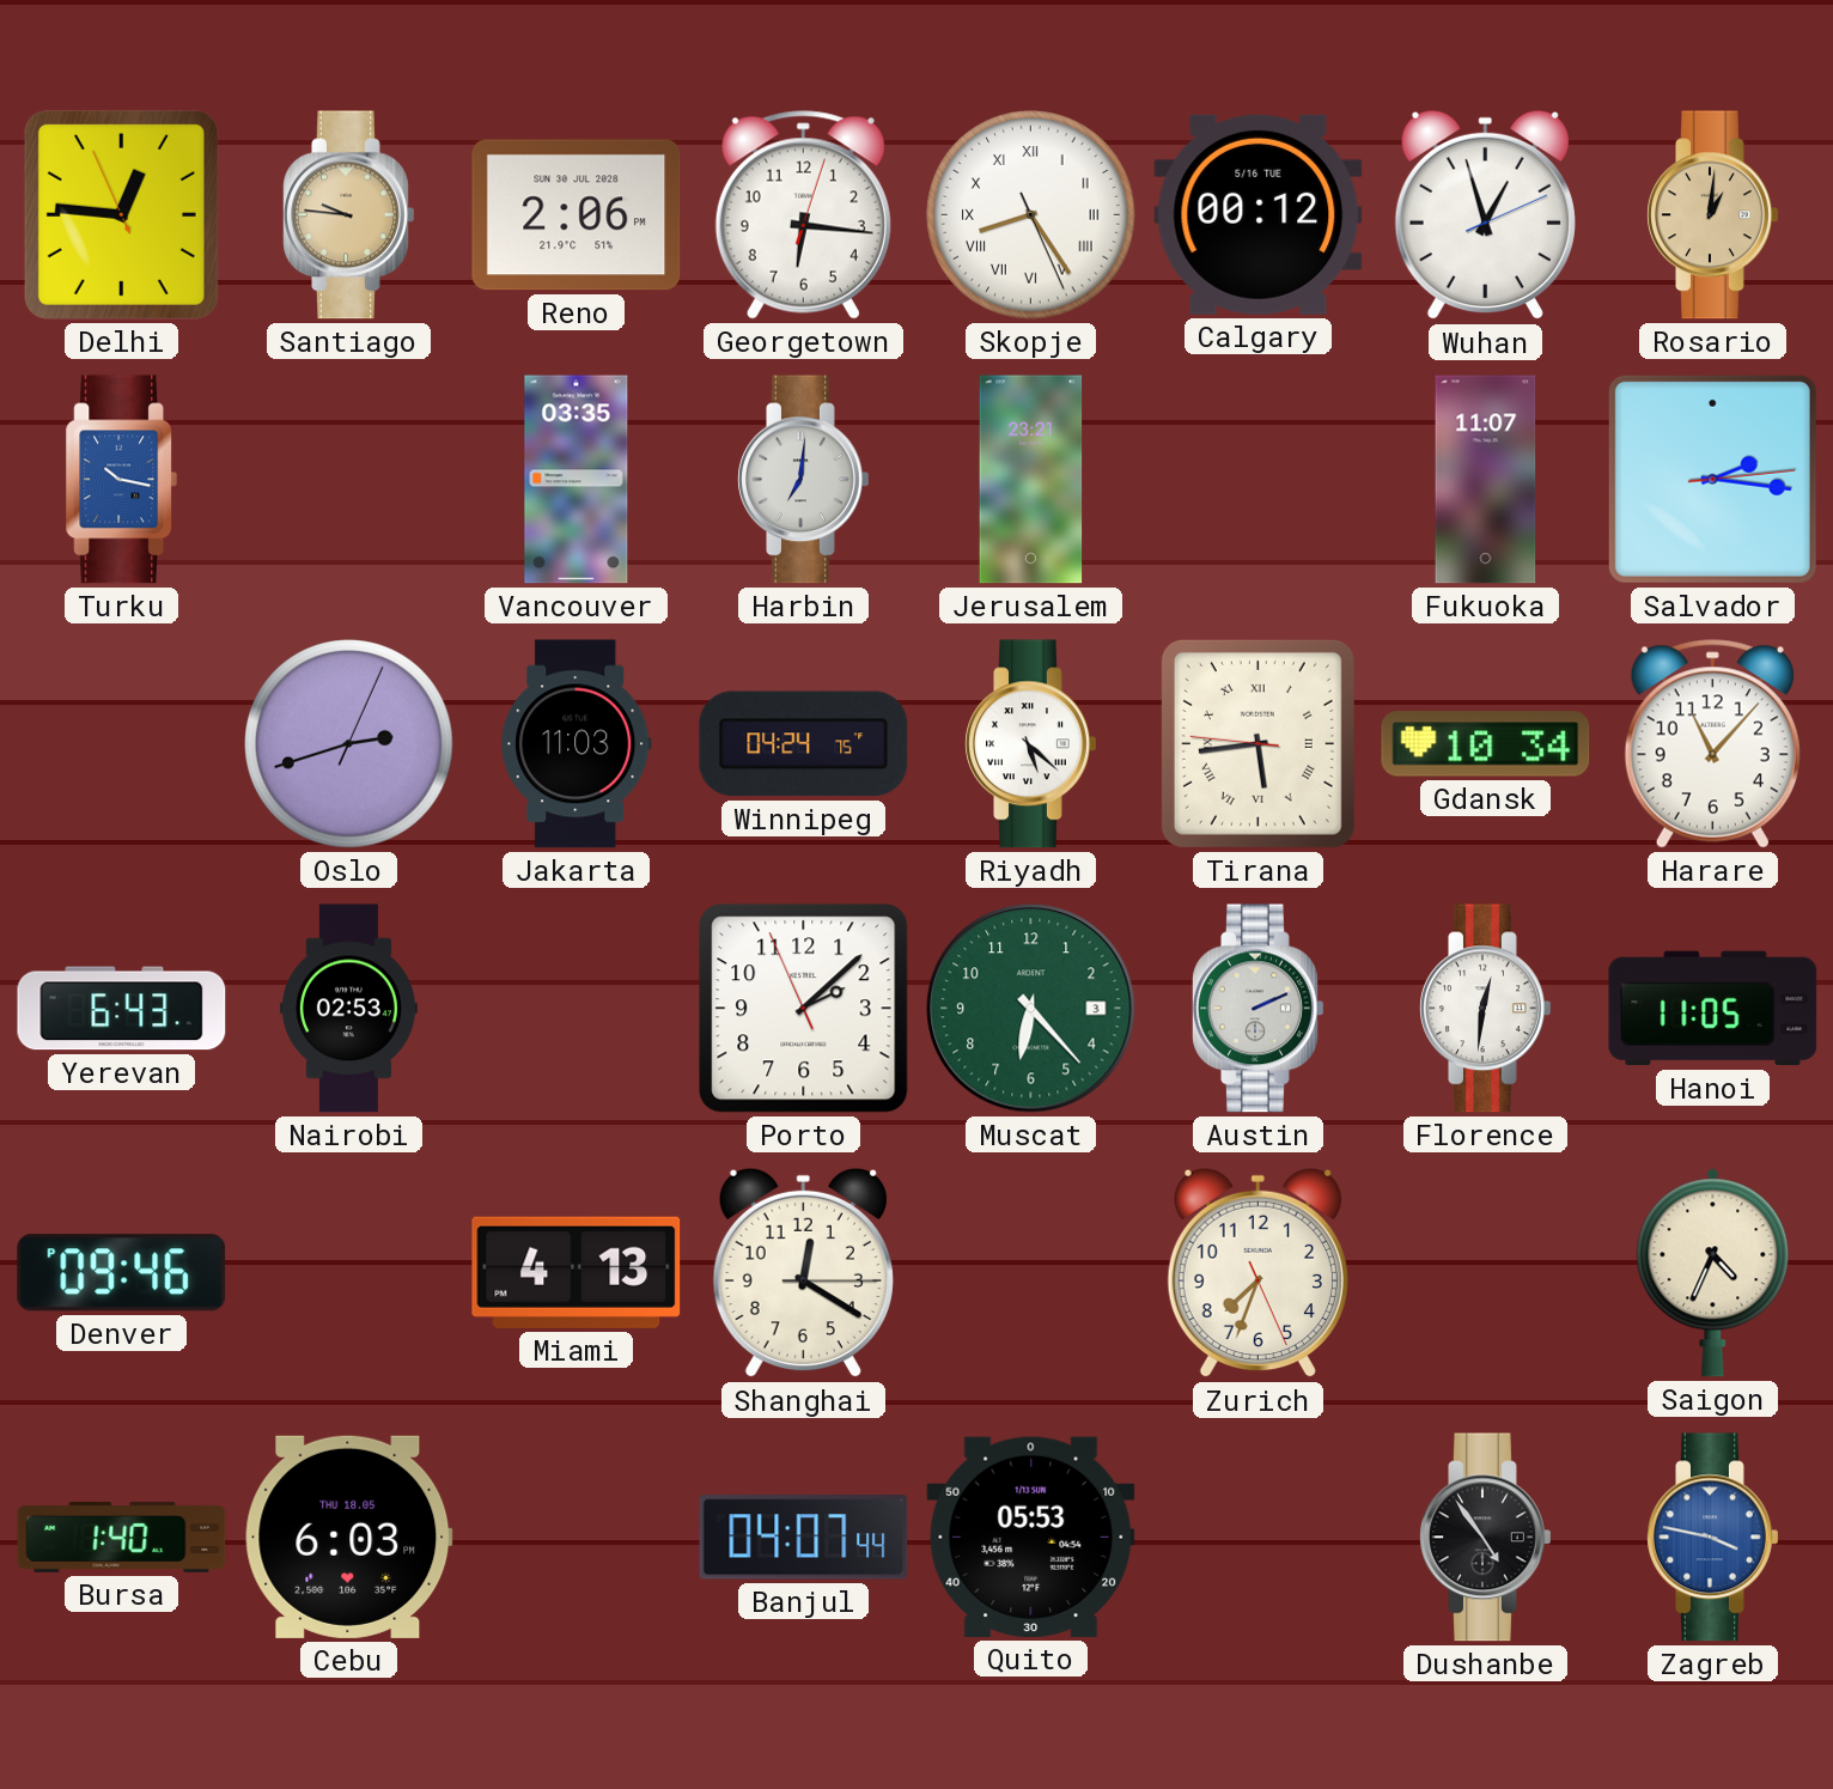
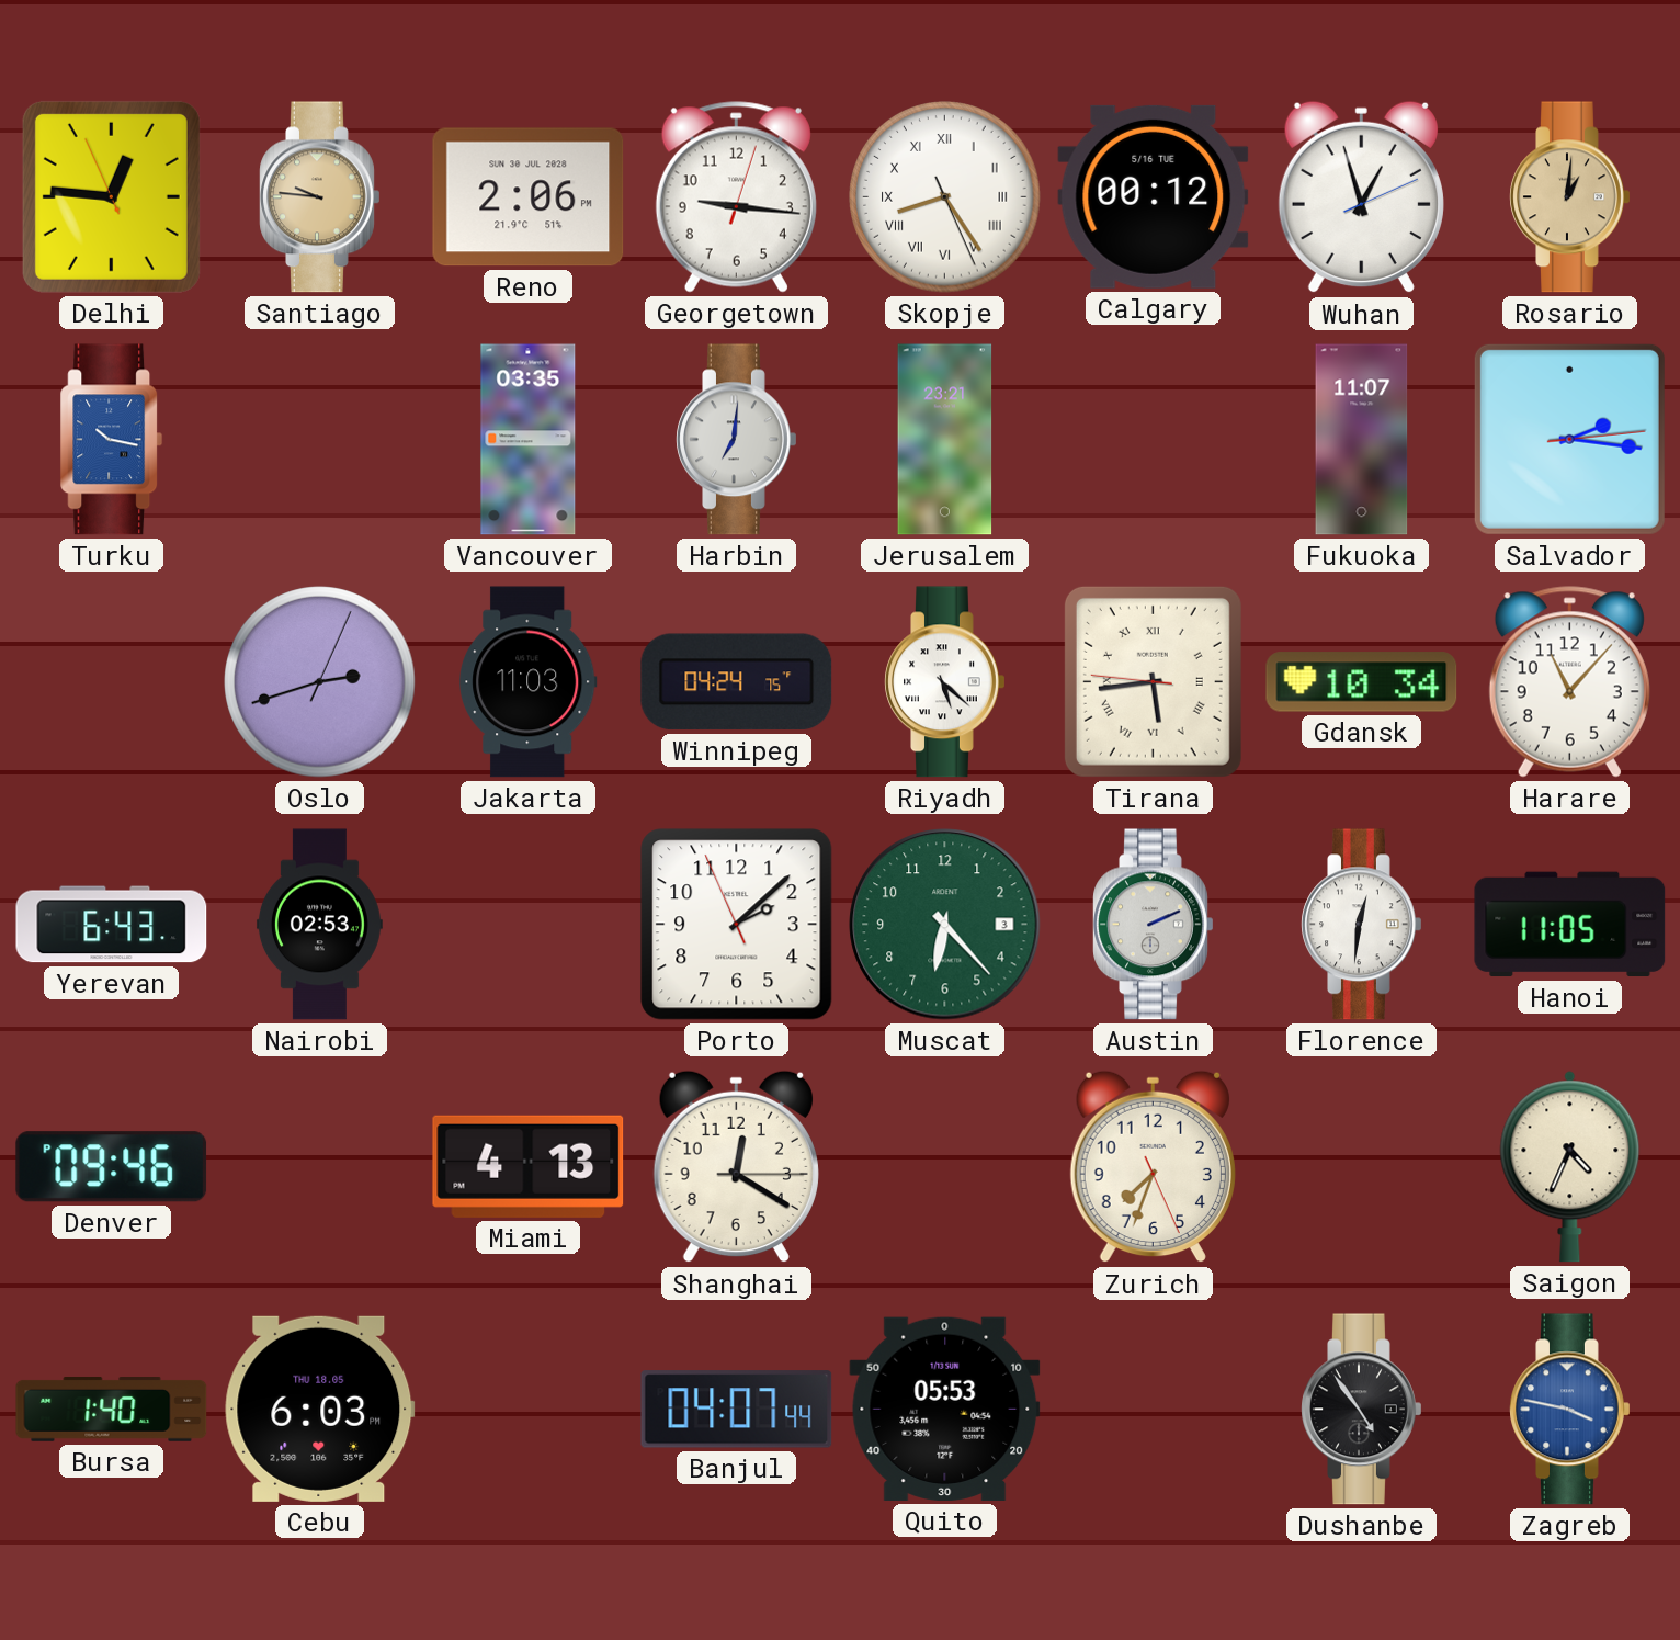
Georgetown: 6:16 -> 9:16 (736, 197)
